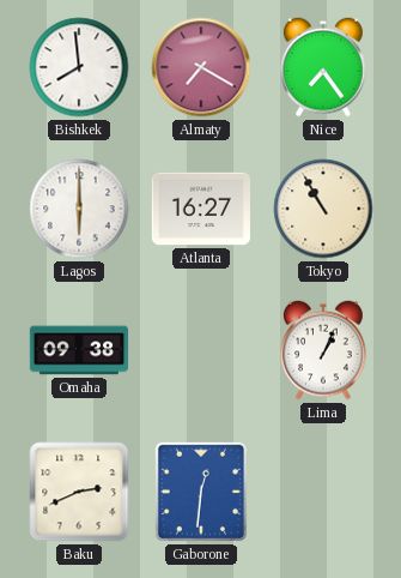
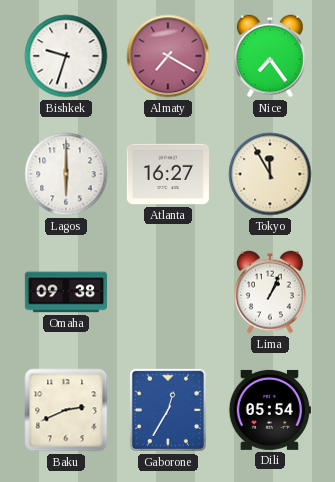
Bishkek: 7:59 -> 9:33 (66, 56)
Tokyo: 10:55 -> 11:55 (270, 174)
Gaborone: 12:31 -> 12:35 (168, 410)
Dili: none -> 05:54 (269, 410)
